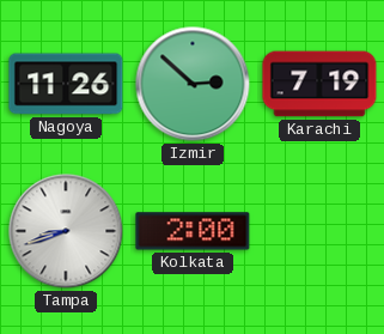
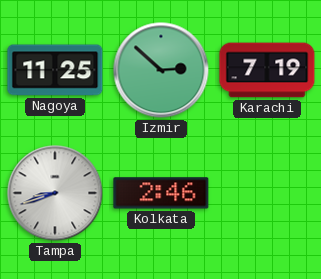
Nagoya: 11:26 -> 11:25 (55, 70)
Kolkata: 2:00 -> 2:46 (161, 193)
